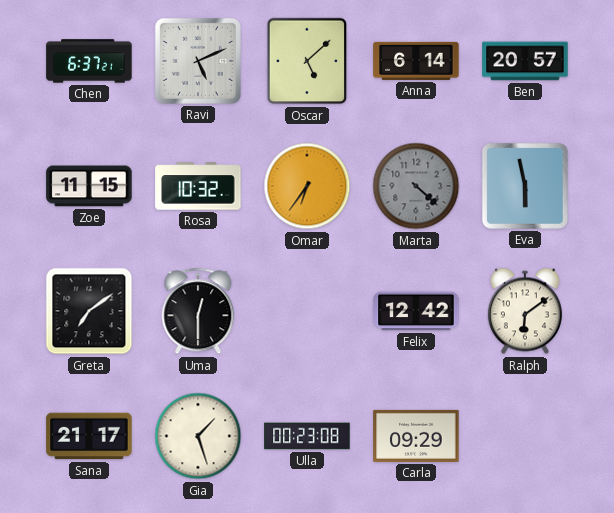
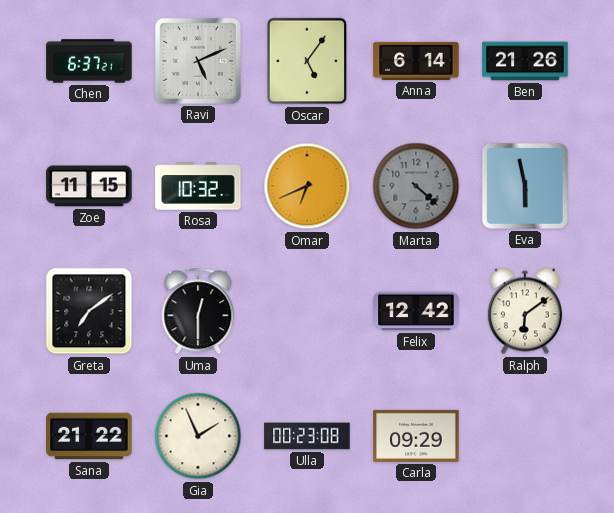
Oscar: 5:08 -> 5:06 (307, 61)
Ben: 20:57 -> 21:26 (525, 61)
Omar: 6:36 -> 6:41 (307, 186)
Sana: 21:17 -> 21:22 (89, 436)
Gia: 1:27 -> 1:56 (198, 436)
